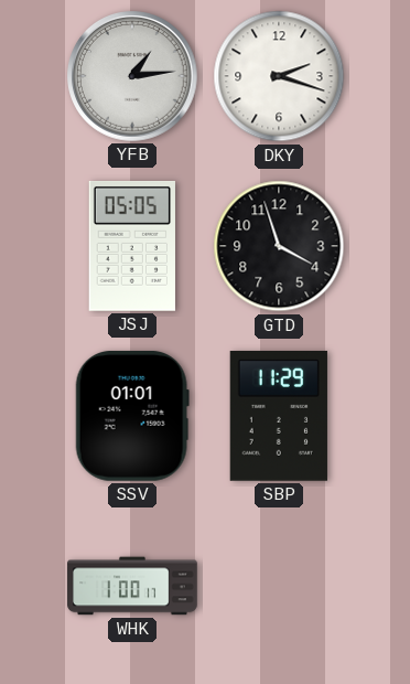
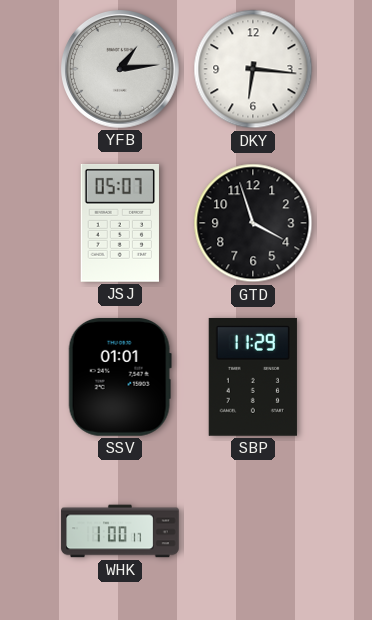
DKY: 2:18 -> 6:16 (253, 69)
JSJ: 05:05 -> 05:07 (120, 223)
